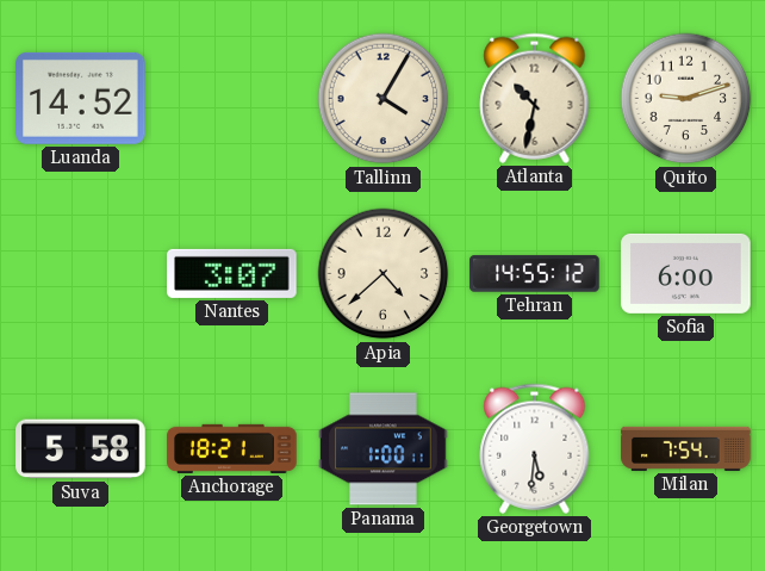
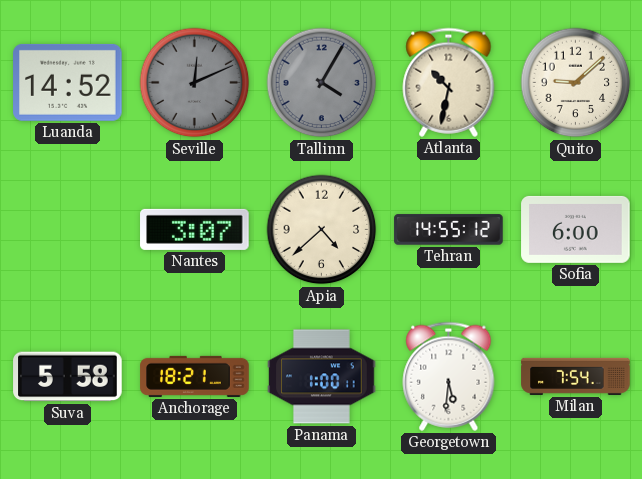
Seville: none -> 12:11 (195, 83)
Tallinn dial: cream -> grey (322, 83)
Quito: 9:12 -> 9:08 (576, 83)
